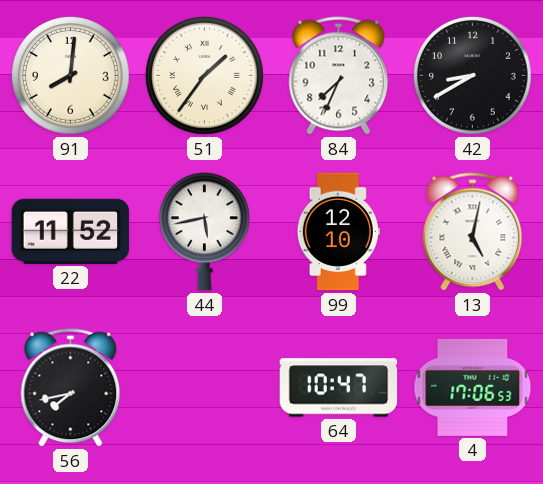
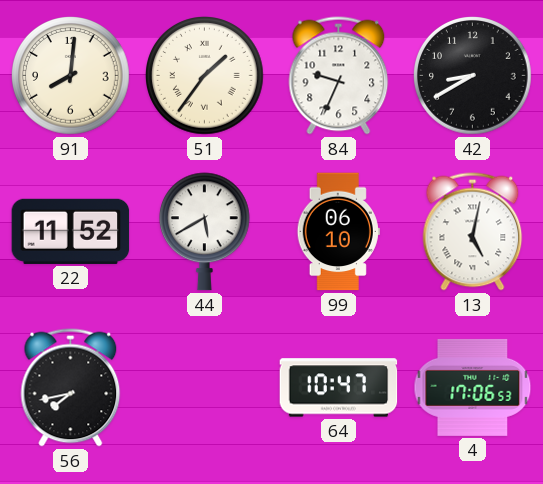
84: 7:34 -> 9:34 (339, 76)
44: 5:43 -> 5:40 (205, 232)
99: 12:10 -> 06:10 (338, 232)
